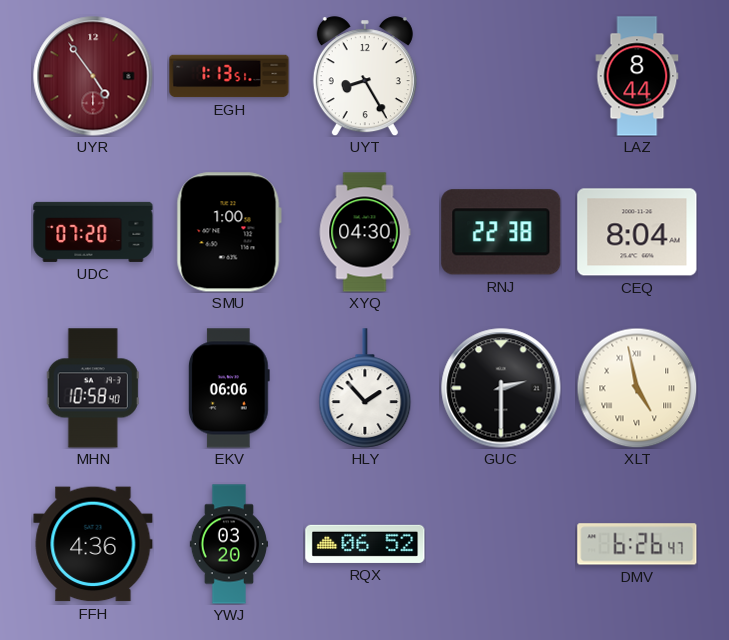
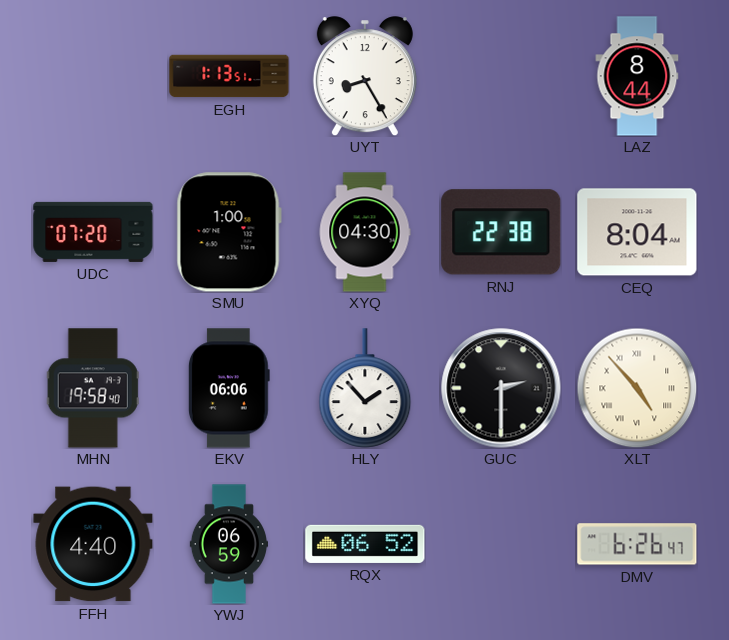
UYR: 4:54 -> none (93, 76)
MHN: 10:58 -> 19:58 (93, 388)
XLT: 4:58 -> 4:53 (637, 388)
FFH: 4:36 -> 4:40 (93, 544)
YWJ: 03:20 -> 06:59 (228, 544)
